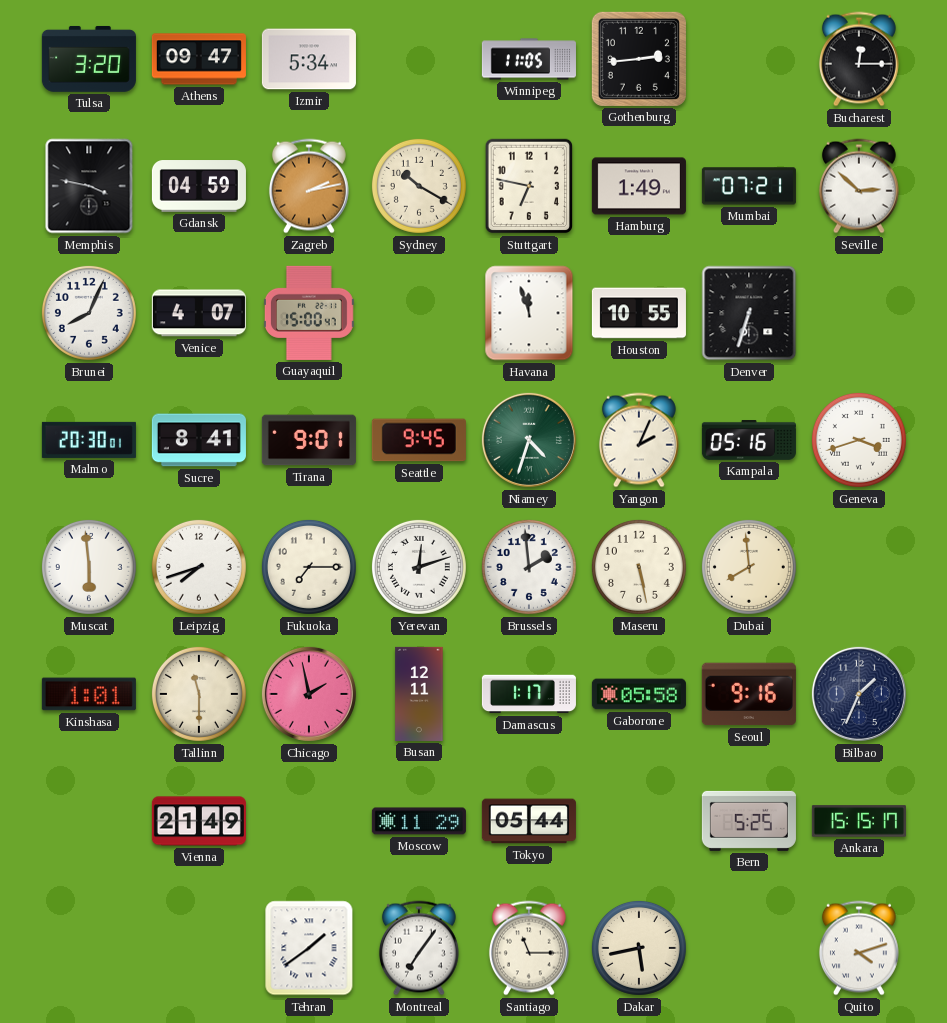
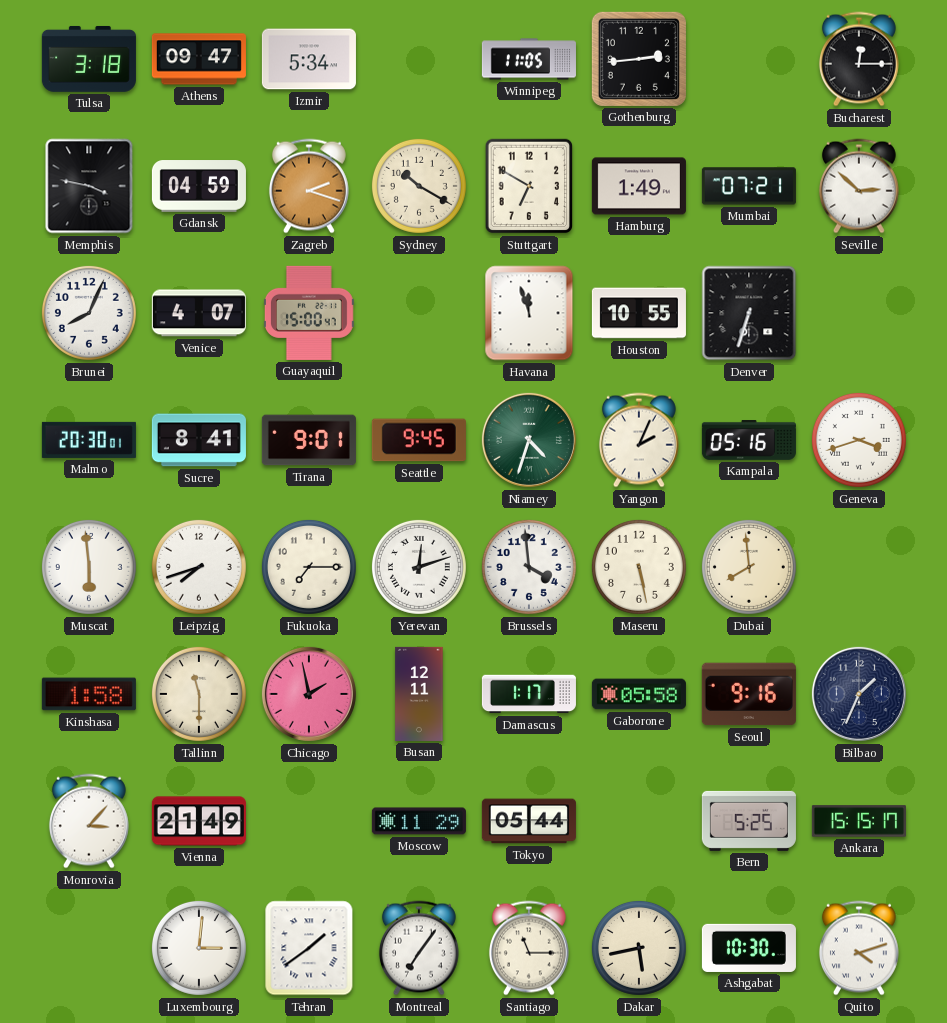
Tulsa: 3:20 -> 3:18 (89, 59)
Zagreb: 2:13 -> 2:18 (309, 186)
Stuttgart: 6:47 -> 6:50 (529, 186)
Brussels: 1:59 -> 3:59 (529, 567)
Kinshasa: 1:01 -> 1:58 (89, 694)
Monrovia: none -> 3:07 (89, 821)
Luxembourg: none -> 3:01 (199, 948)
Ashgabat: none -> 10:30 (749, 948)
